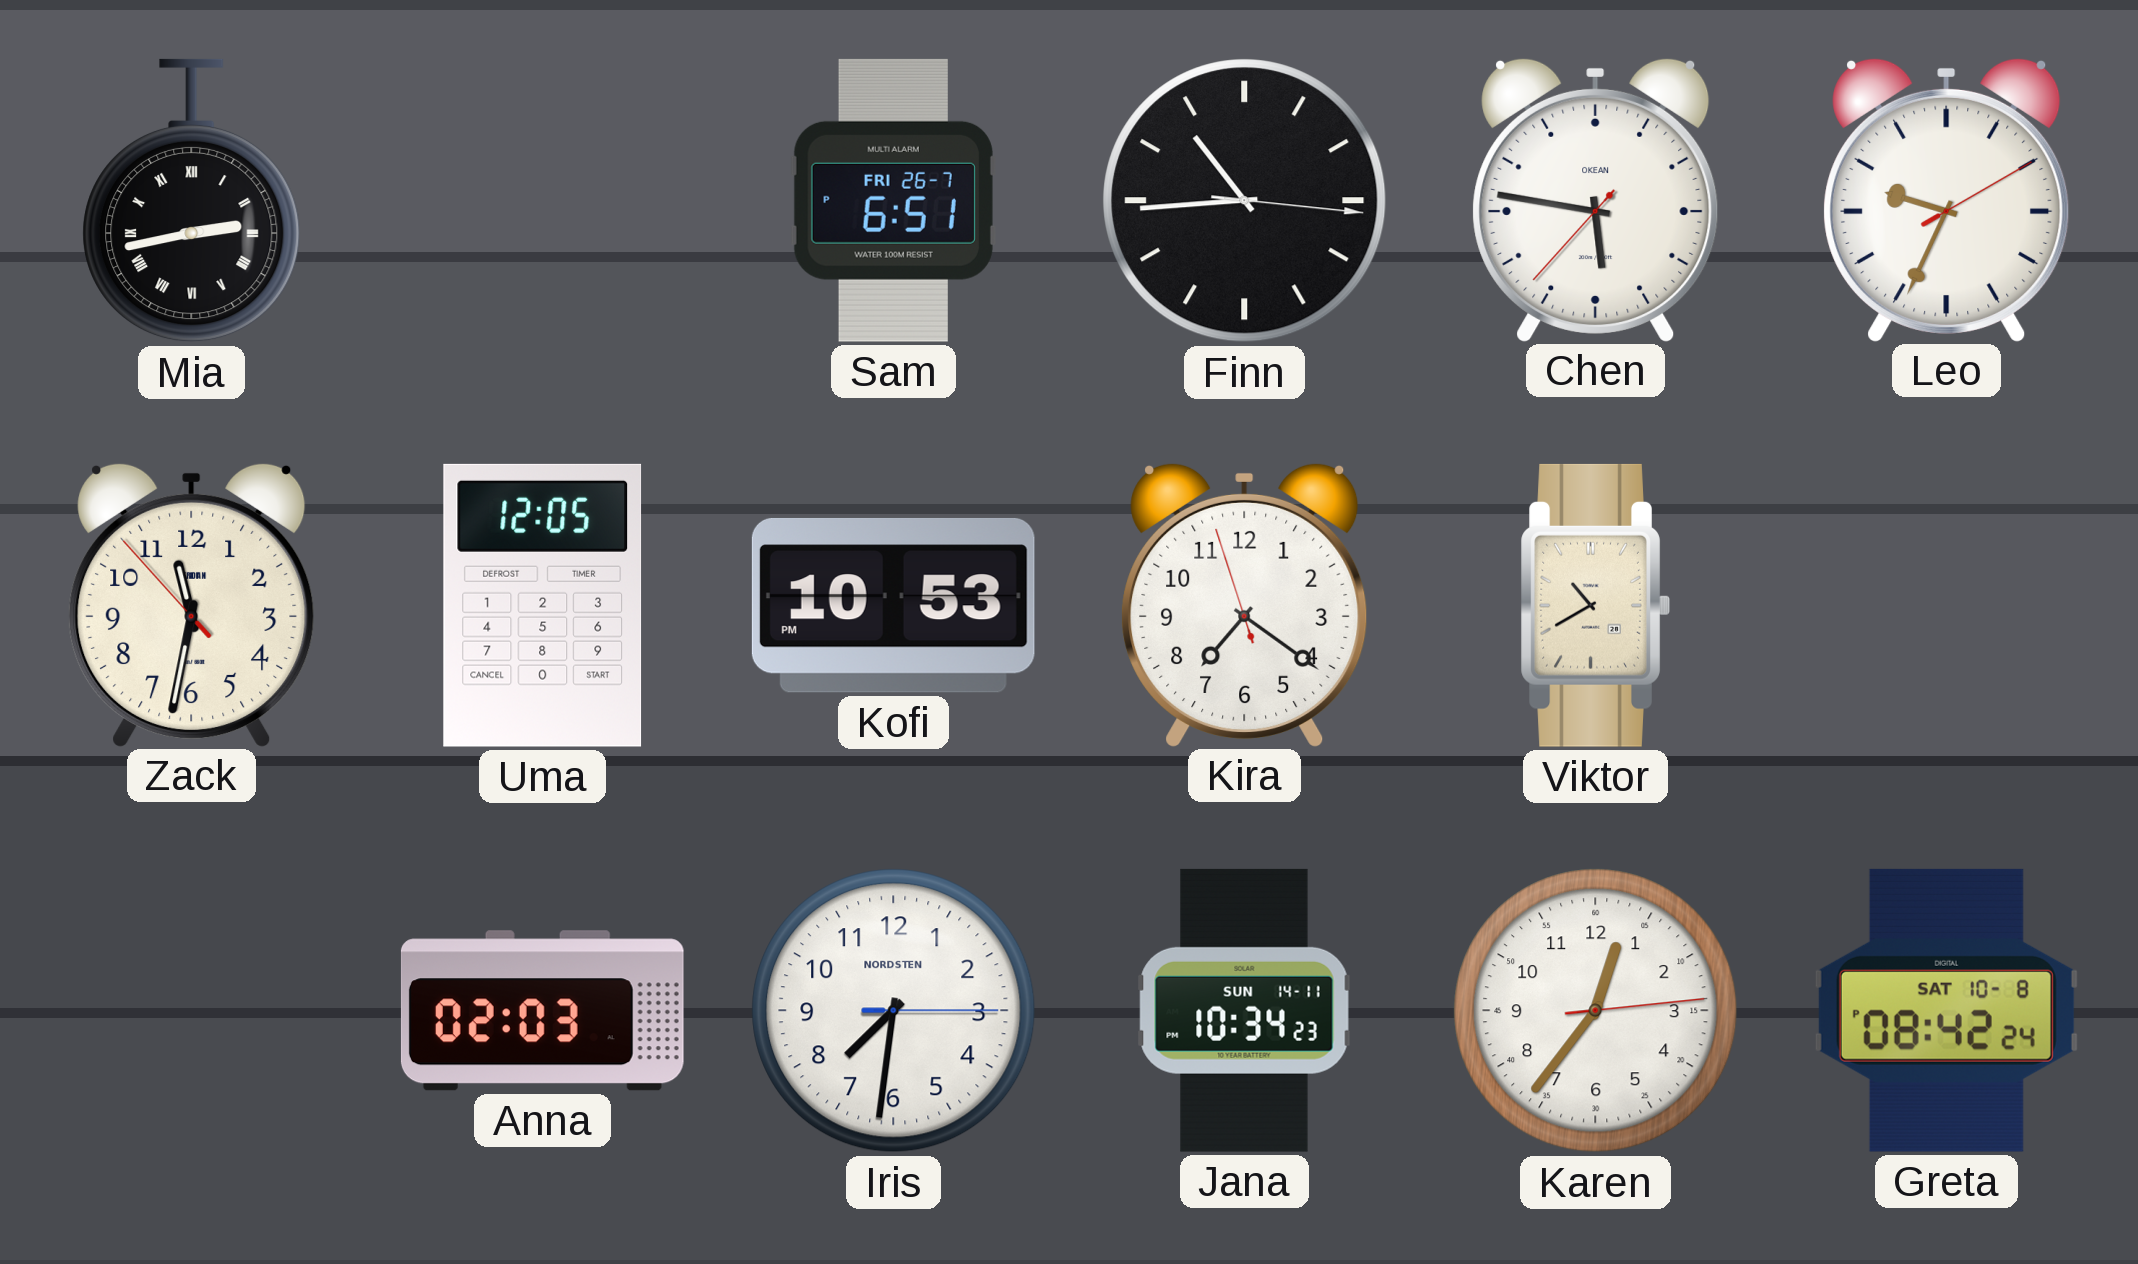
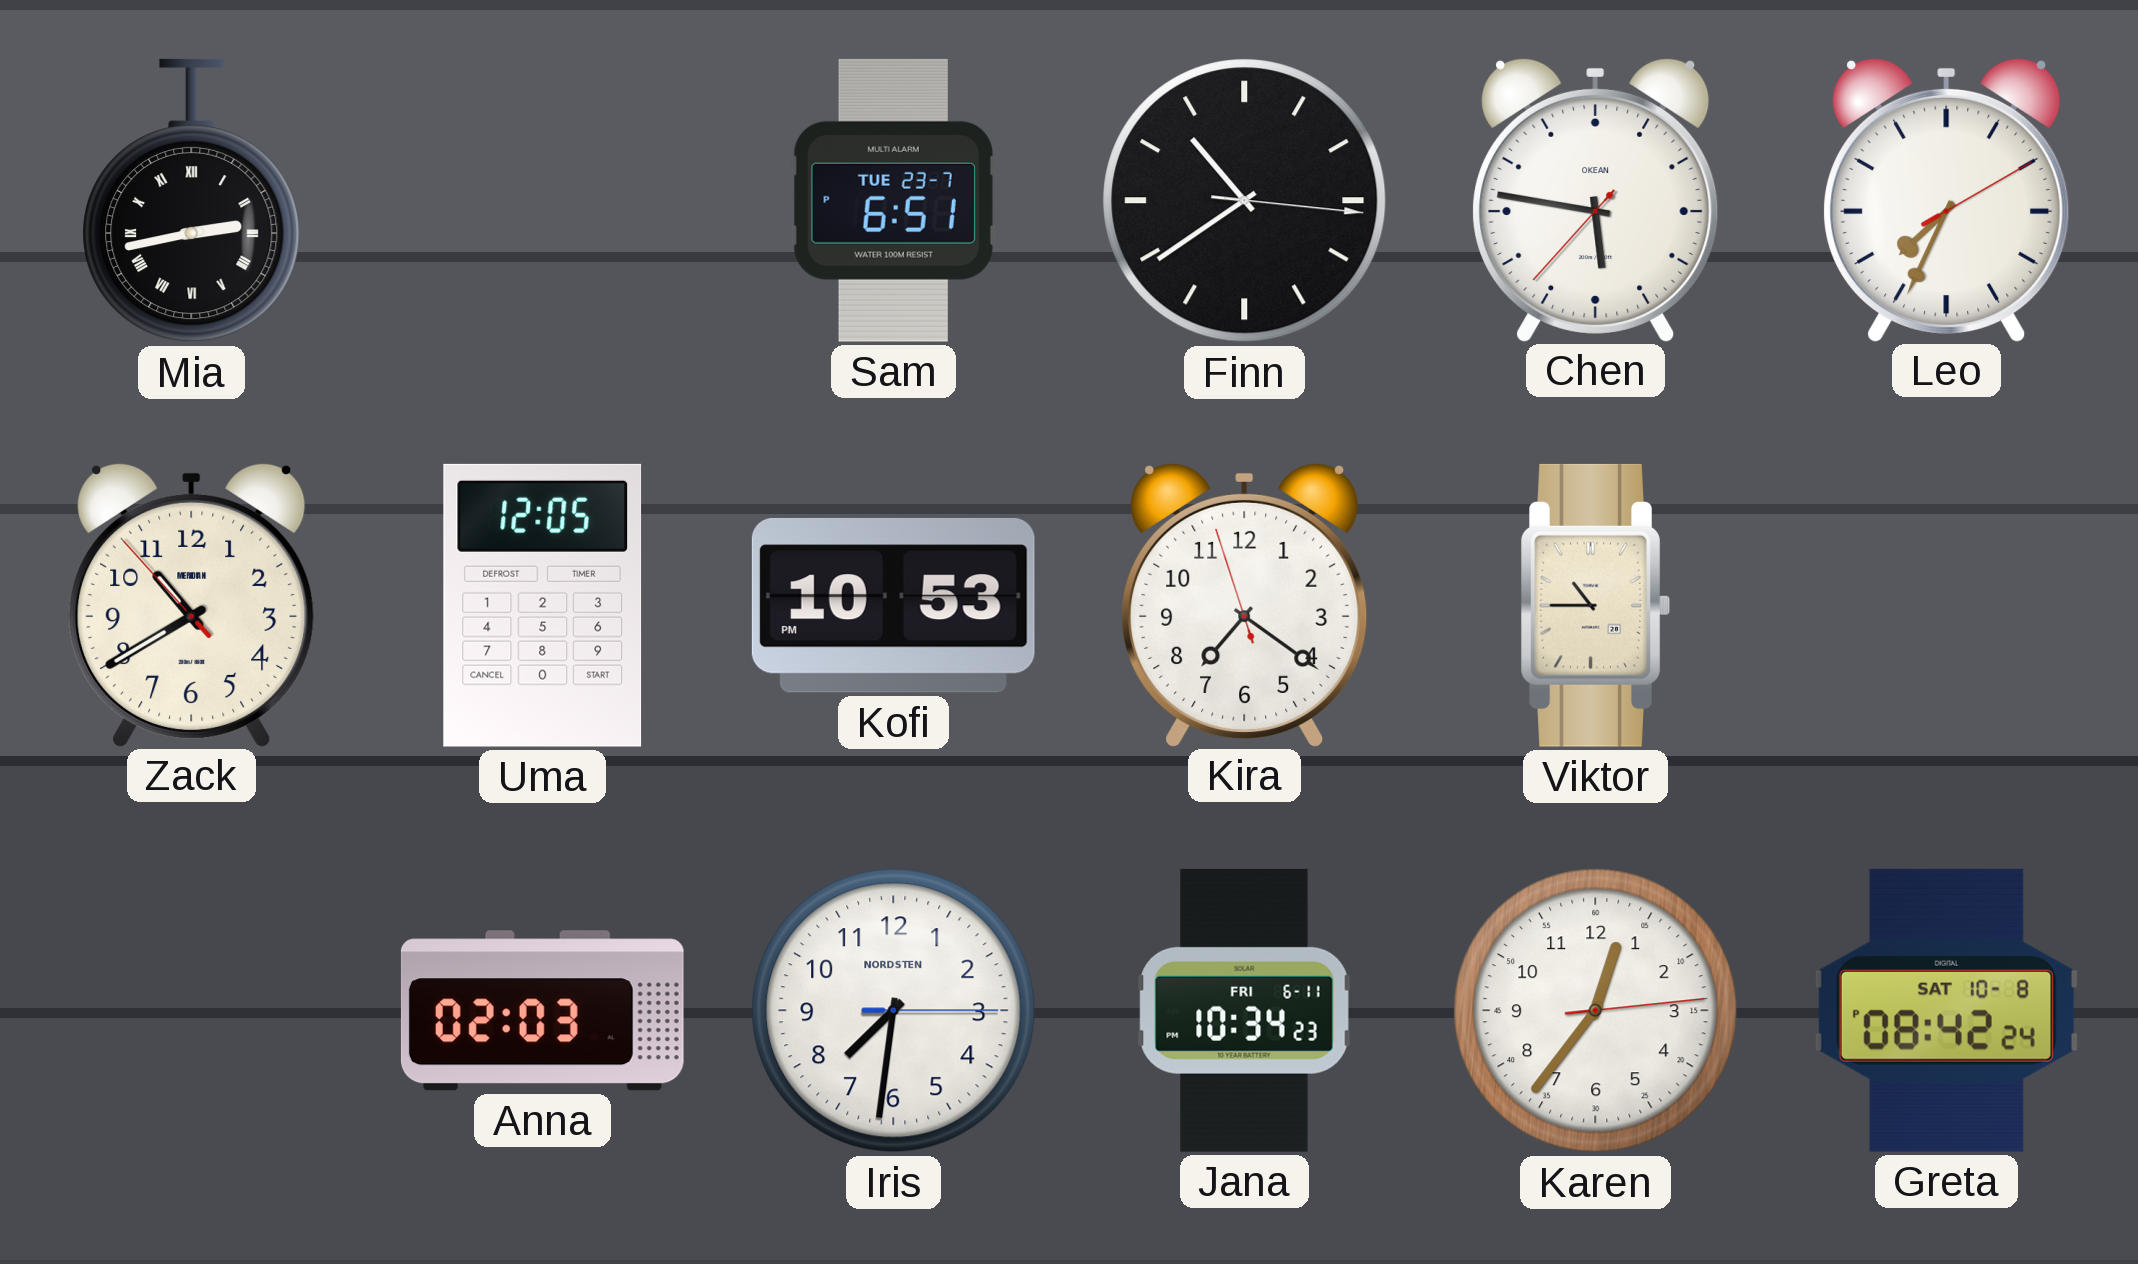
Sam date: FRI 26-7 -> TUE 23-7 (893, 200)
Finn: 10:44 -> 10:39 (1245, 201)
Leo: 9:34 -> 7:34 (1947, 199)
Zack: 11:31 -> 10:39 (192, 604)
Viktor: 10:40 -> 10:45 (1595, 605)
Jana date: SUN 14-11 -> FRI 6-11 (1244, 1010)
